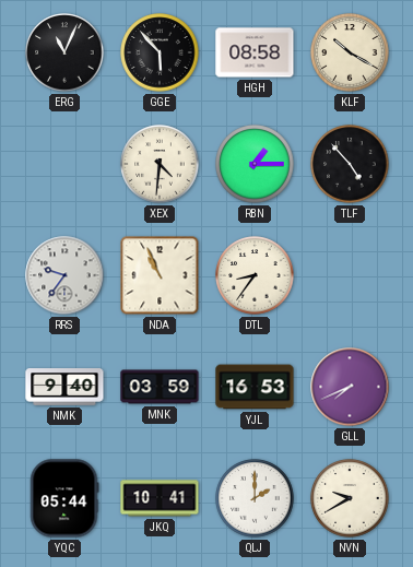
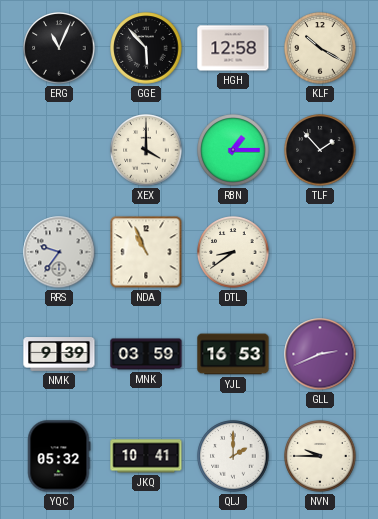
HGH: 08:58 -> 12:58 (233, 48)
XEX: 4:31 -> 4:00 (146, 150)
TLF: 4:53 -> 1:53 (320, 150)
DTL: 8:36 -> 8:39 (233, 252)
NMK: 9:40 -> 9:39 (59, 354)
GLL: 7:41 -> 2:41 (320, 354)
YQC: 05:44 -> 05:32 (59, 456)
NVN: 9:40 -> 9:45 (320, 456)
